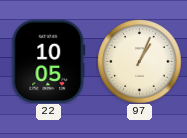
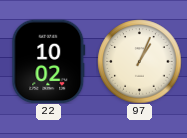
22: 10:05 -> 10:02 (49, 61)
